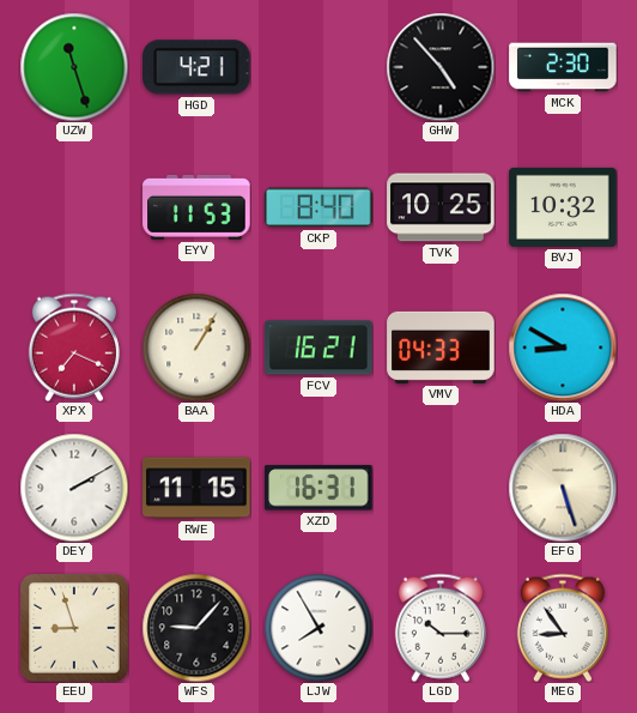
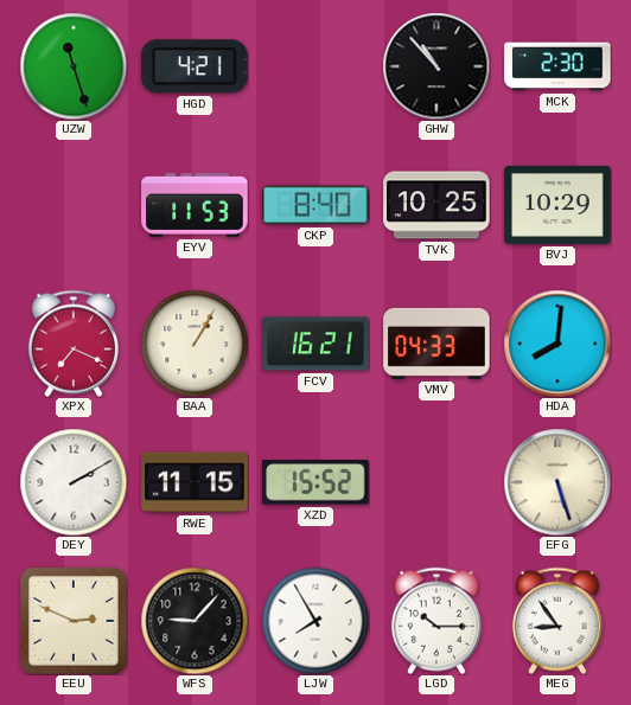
GHW: 4:53 -> 10:53 (436, 66)
BVJ: 10:32 -> 10:29 (557, 205)
HDA: 8:50 -> 8:01 (557, 344)
XZD: 16:31 -> 15:52 (317, 482)
EEU: 8:57 -> 2:49 (75, 622)
